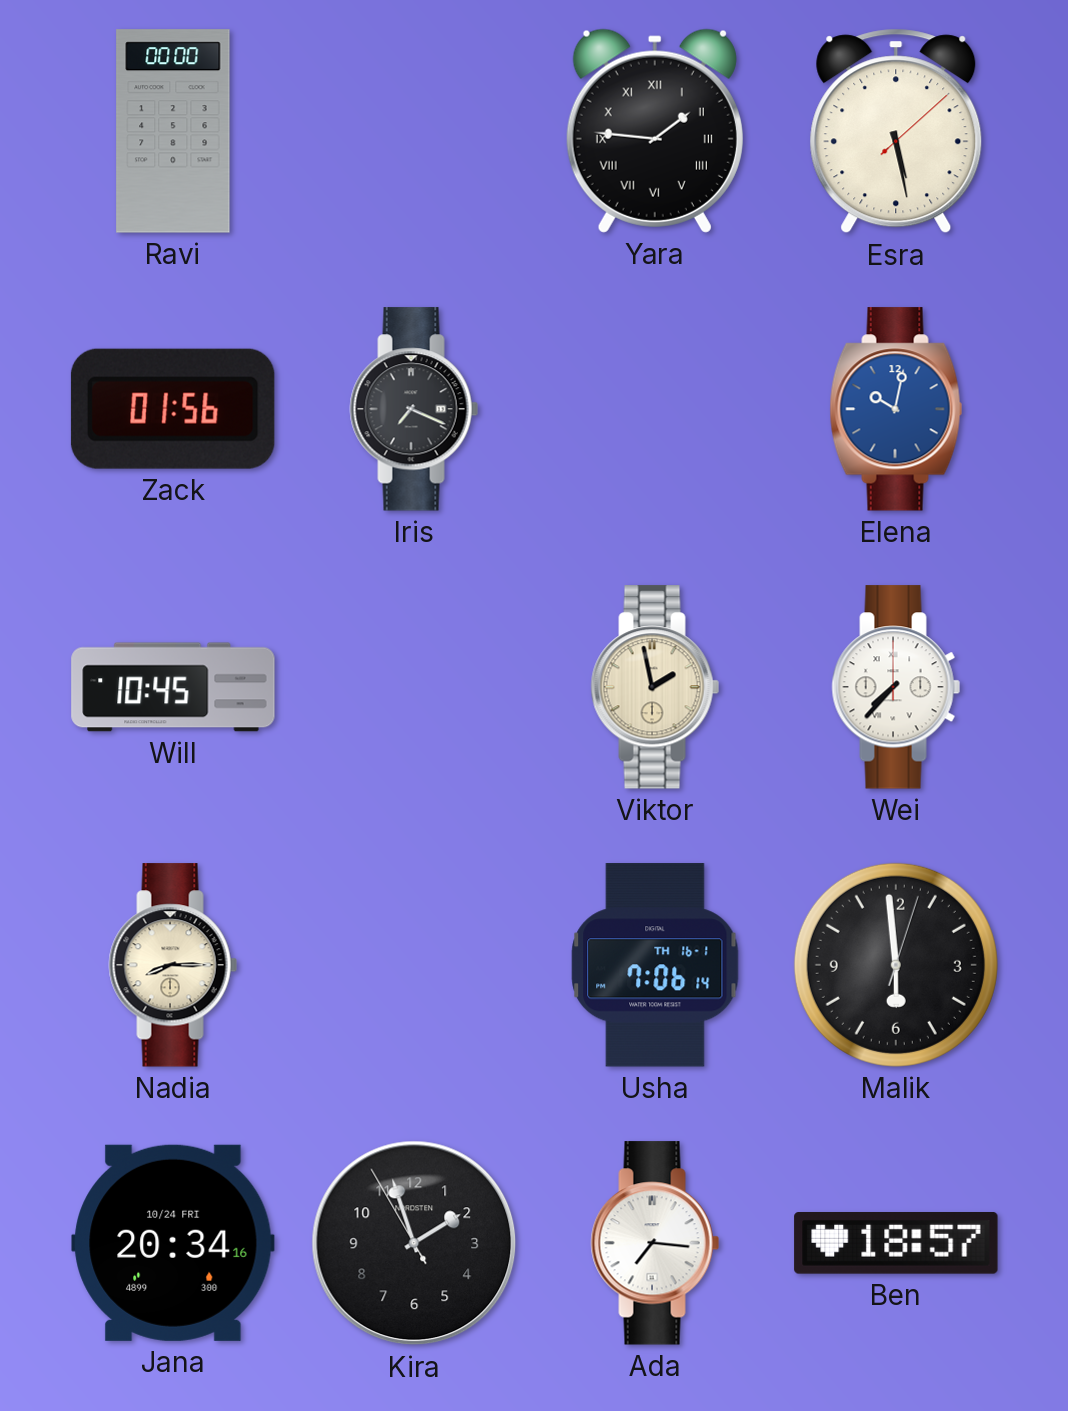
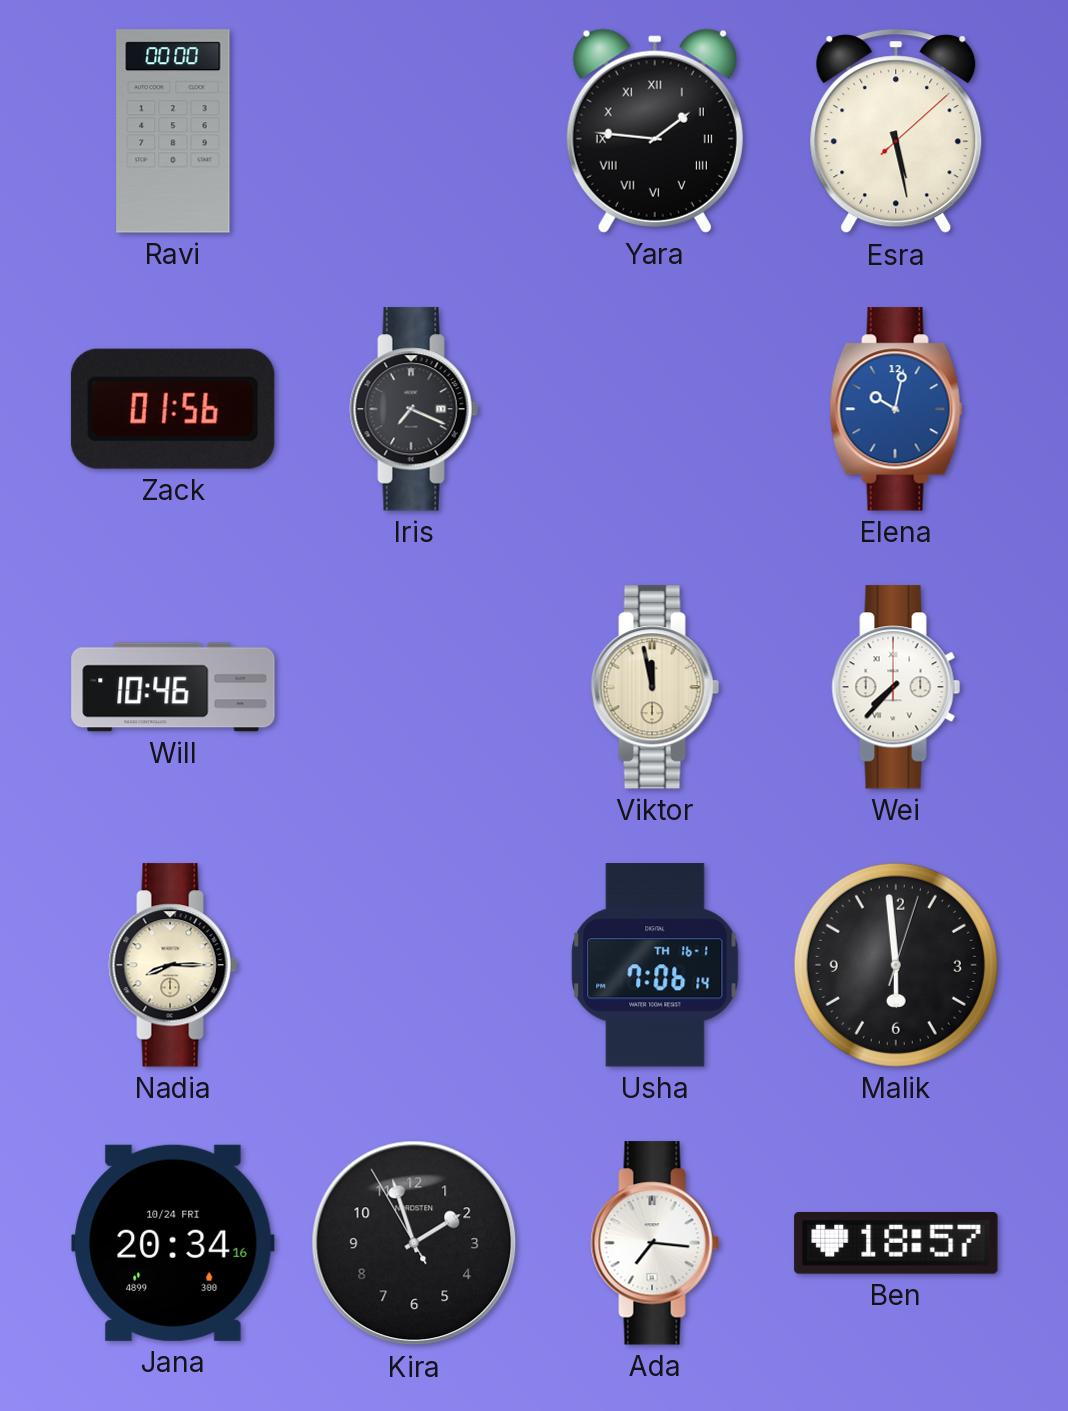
Will: 10:45 -> 10:46 (173, 687)
Viktor: 1:58 -> 11:58 (655, 687)
